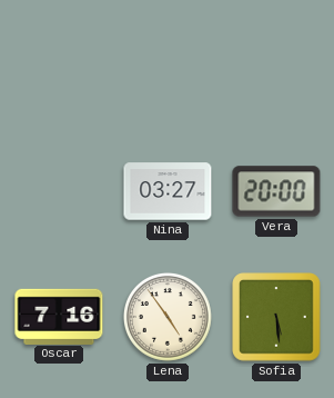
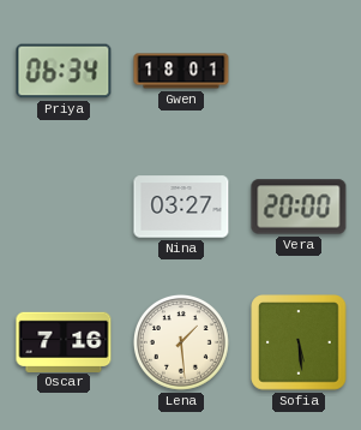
Priya: none -> 06:34 (64, 71)
Gwen: none -> 18:01 (181, 71)
Lena: 4:54 -> 1:29 (181, 342)
